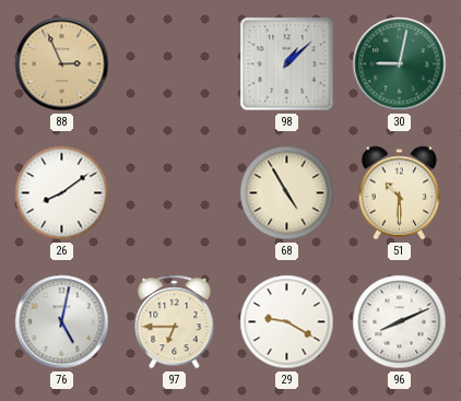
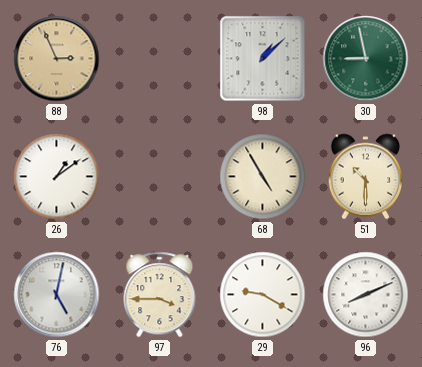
30: 9:02 -> 8:58 (366, 59)
26: 8:09 -> 1:09 (57, 177)
97: 6:45 -> 3:45 (160, 295)
